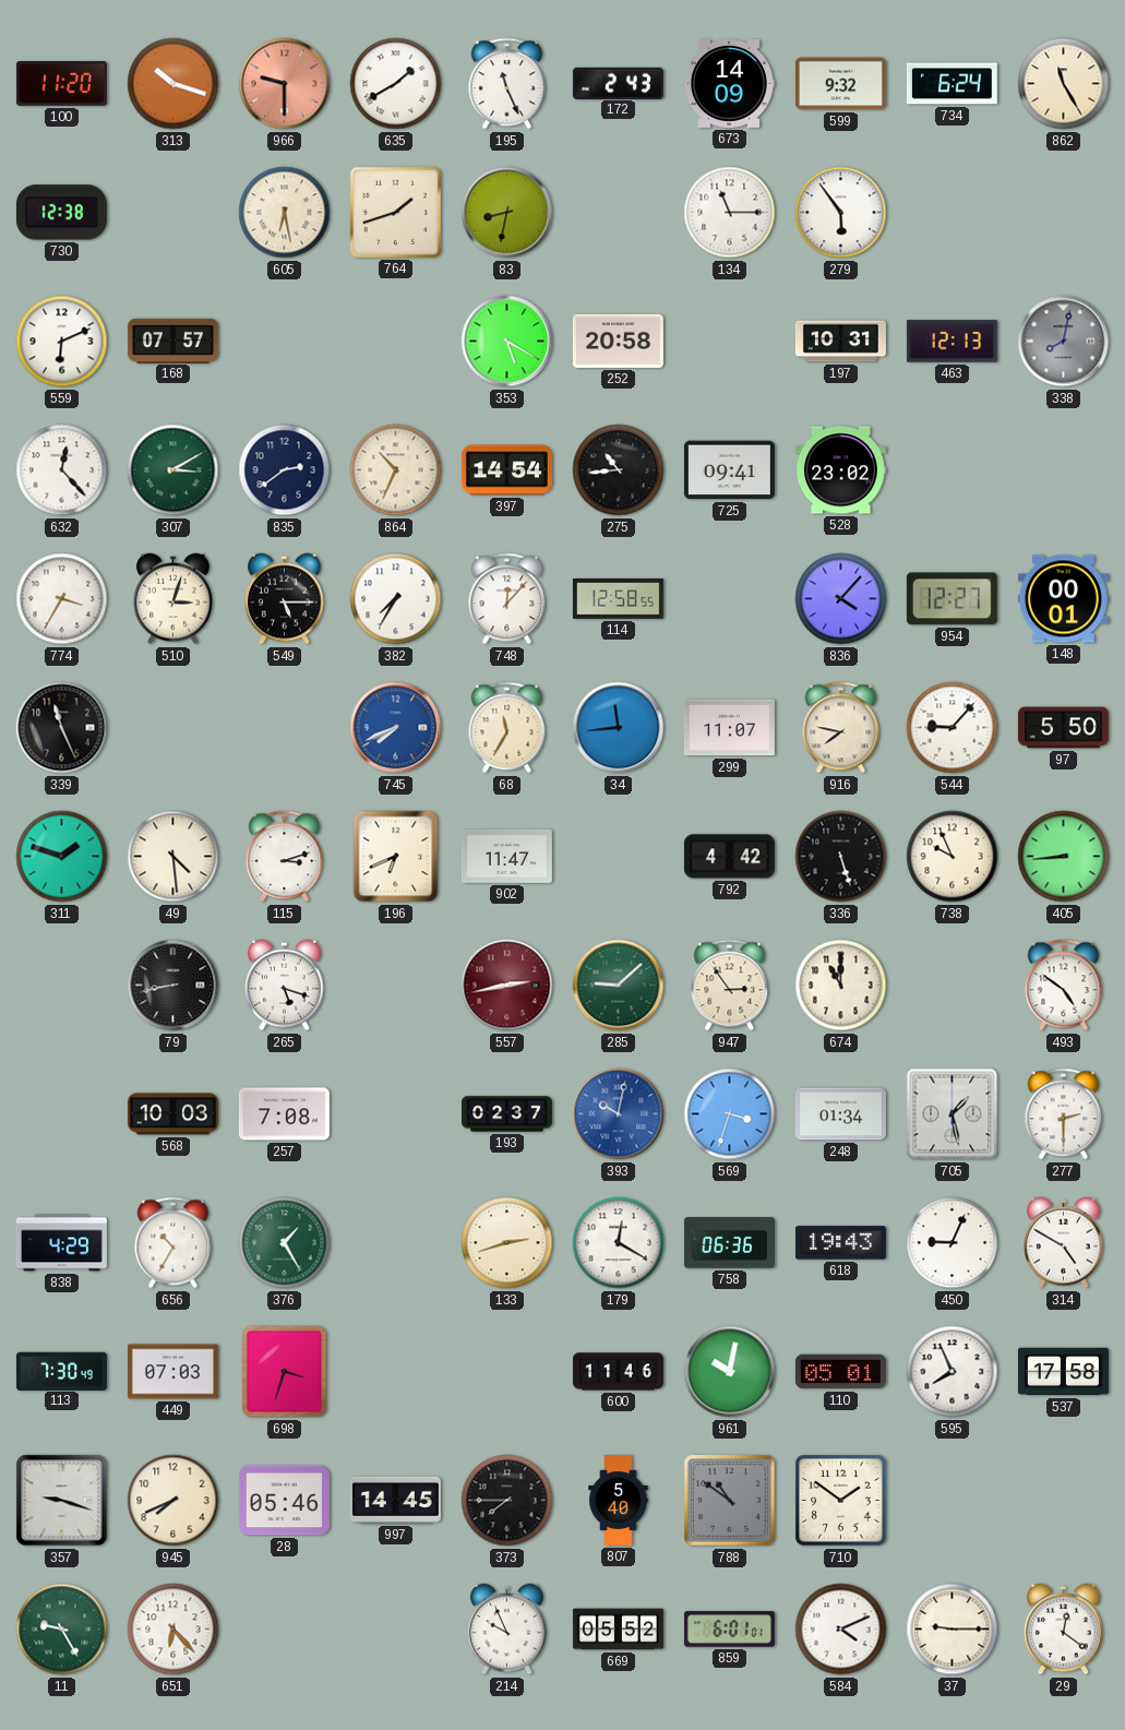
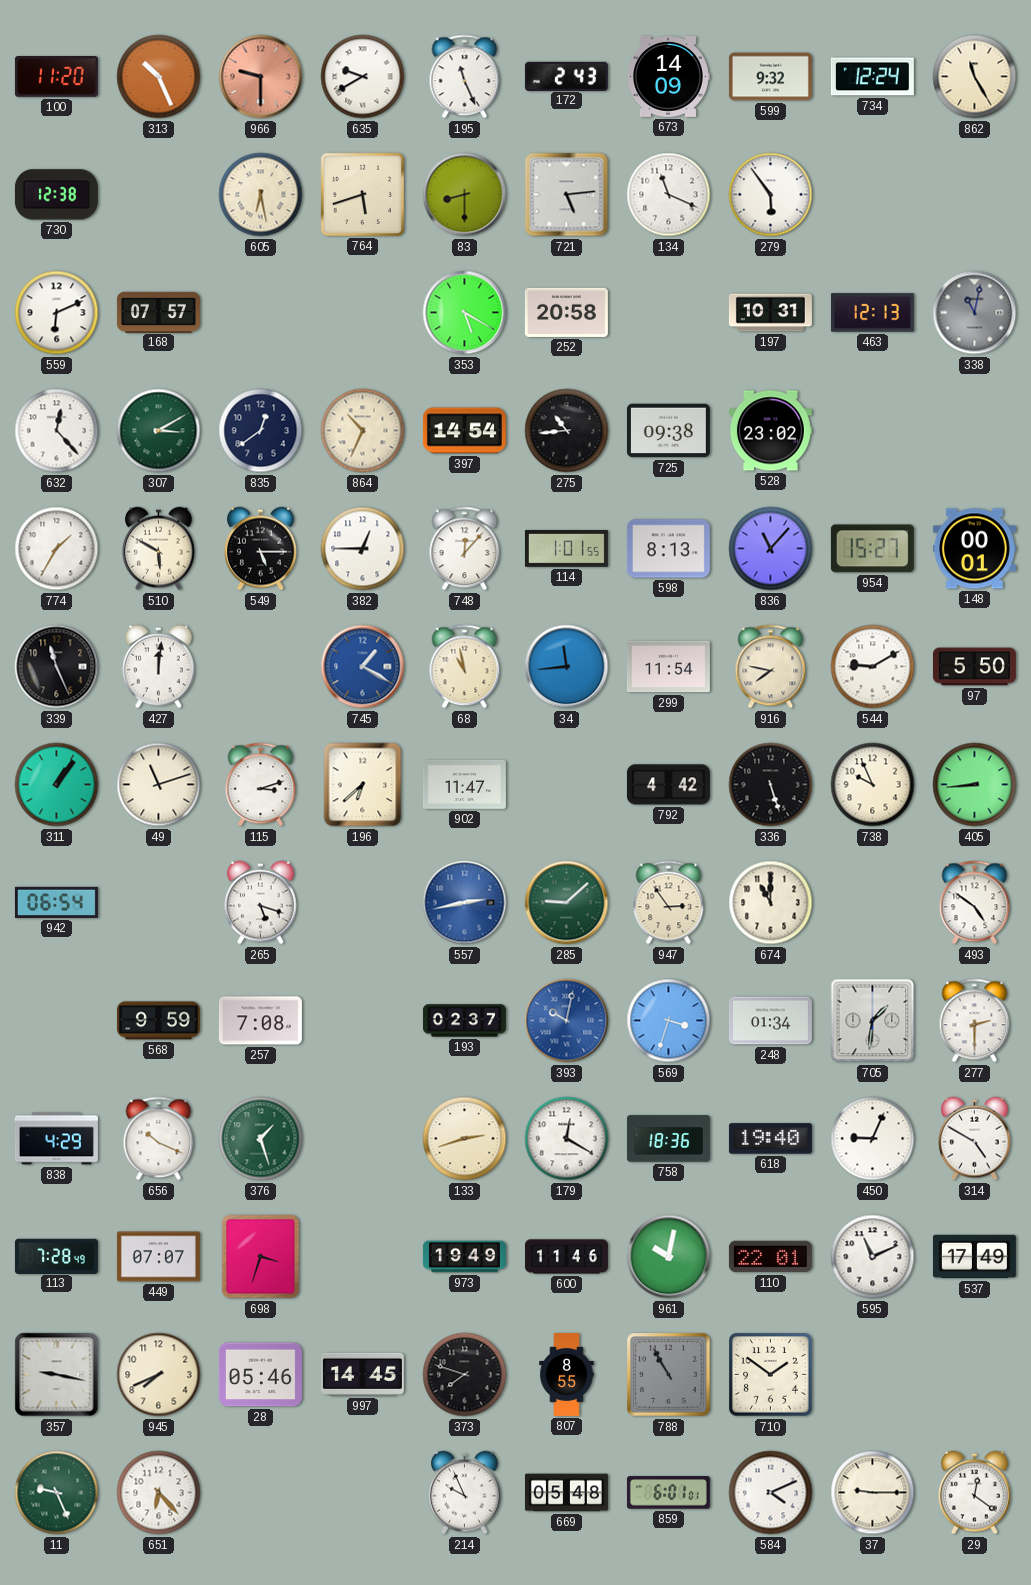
313: 10:18 -> 10:26 (159, 77)
635: 1:40 -> 9:40 (363, 77)
734: 6:24 -> 12:24 (872, 77)
764: 1:42 -> 5:42 (362, 194)
83: 8:32 -> 8:30 (465, 195)
721: none -> 5:14 (567, 195)
134: 11:15 -> 11:19 (669, 195)
338: 8:02 -> 11:02 (975, 313)
835: 2:39 -> 12:39 (261, 431)
725: 09:41 -> 09:38 (668, 431)
774: 3:35 -> 1:35 (57, 549)
510: 3:03 -> 5:50 (159, 549)
382: 7:35 -> 12:45 (363, 549)
114: 12:58 -> 1:01 (566, 549)
598: none -> 8:13 (668, 549)
836: 4:07 -> 11:07 (771, 549)
954: 12:27 -> 15:27 (872, 549)
427: none -> 12:01 (159, 667)
745: 7:41 -> 1:20 (363, 667)
68: 11:35 -> 10:58 (465, 667)
299: 11:07 -> 11:54 (668, 667)
544: 9:07 -> 9:10 (873, 667)
311: 1:48 -> 1:06 (57, 785)
49: 4:29 -> 11:12 (159, 785)
196: 6:41 -> 6:38 (363, 785)
942: none -> 06:54 (56, 902)
79: 8:43 -> none (173, 986)
557 dial: burgundy -> blue (465, 903)
568: 10:03 -> 9:59 (158, 1021)
705: 1:28 -> 1:31 (873, 1021)
656: 10:35 -> 10:19 (159, 1139)
376: 1:25 -> 1:27 (261, 1139)
758: 06:36 -> 18:36 (668, 1139)
618: 19:43 -> 19:40 (770, 1139)
113: 7:30 -> 7:28 (56, 1256)
449: 07:03 -> 07:07 (158, 1257)
973: none -> 19:49 (464, 1257)
110: 05:01 -> 22:01 (770, 1257)
595: 7:56 -> 11:11 (873, 1257)
537: 17:58 -> 17:49 (974, 1257)
357: 9:18 -> 9:17 (57, 1375)
373: 7:45 -> 7:48 (465, 1375)
807: 5:40 -> 8:55 (567, 1374)
788: 10:51 -> 10:55 (669, 1375)
11: 9:25 -> 9:26 (57, 1493)
669: 05:52 -> 05:48 (566, 1493)
